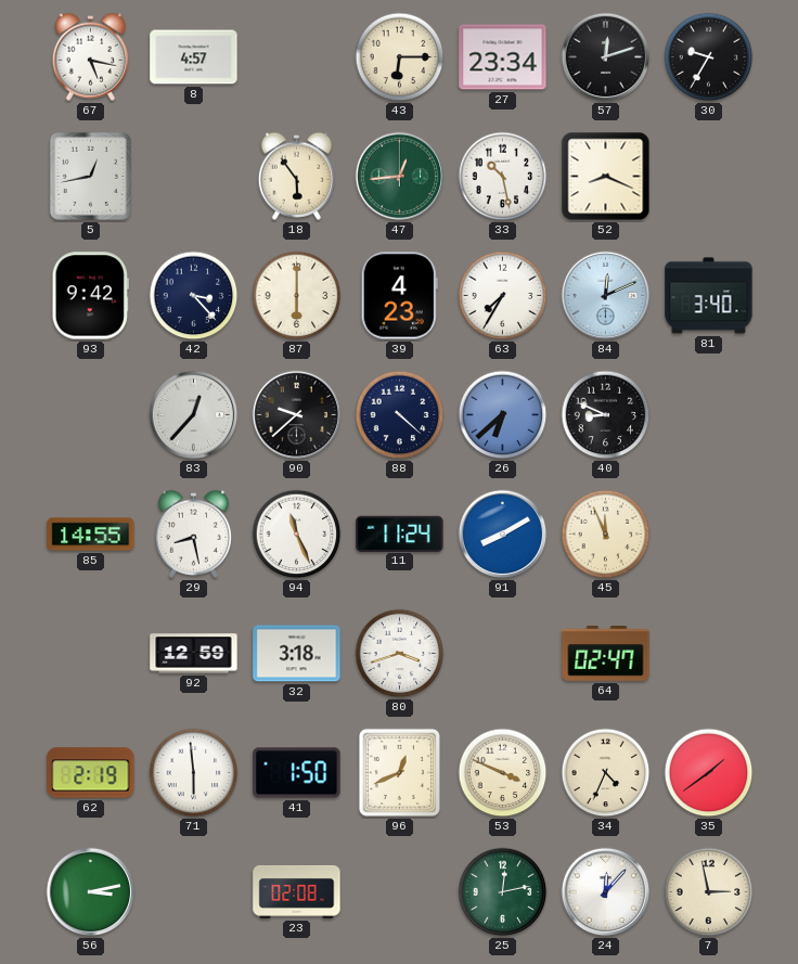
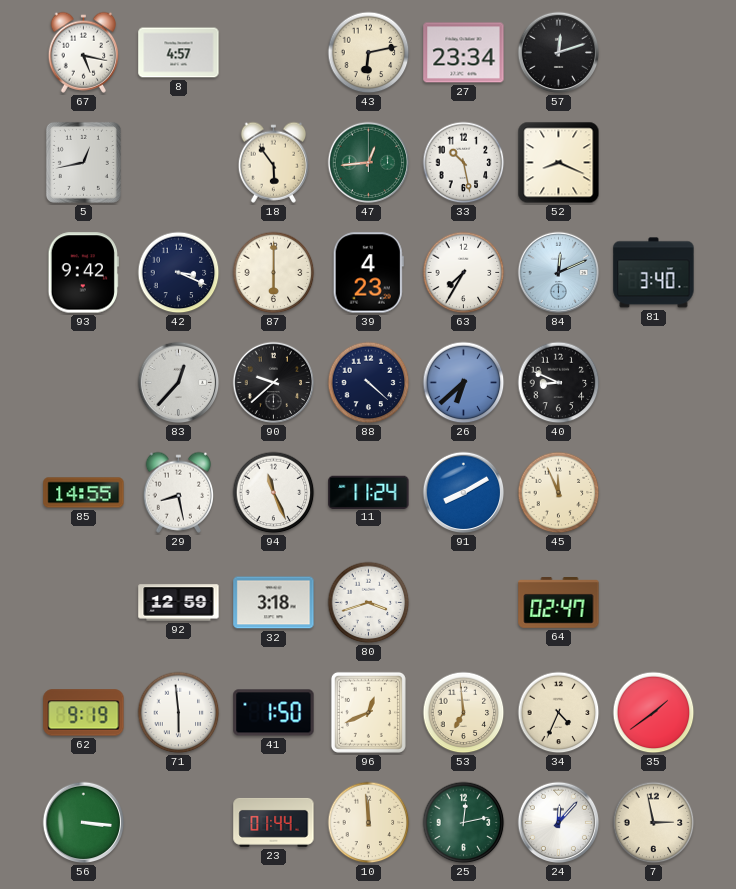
43: 6:15 -> 6:13 (369, 53)
30: 9:35 -> none (709, 57)
42: 3:23 -> 3:19 (179, 273)
62: 2:19 -> 9:19 (84, 713)
53: 3:49 -> 6:59 (464, 713)
56: 3:13 -> 3:16 (84, 823)
23: 02:08 -> 01:44 (274, 822)
10: none -> 11:59 (369, 823)
